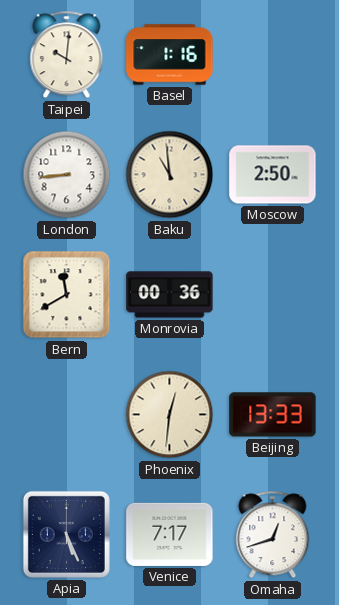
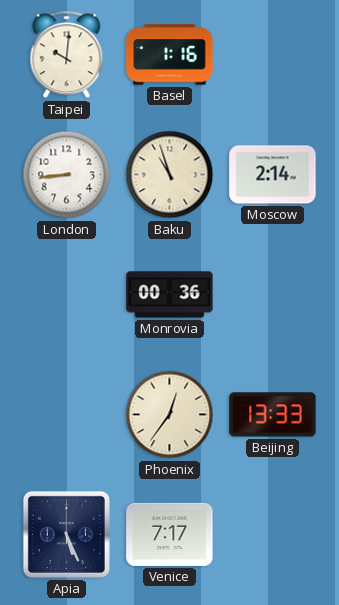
Baku: 10:59 -> 10:57 (170, 175)
Moscow: 2:50 -> 2:14 (273, 175)
Bern: 11:40 -> none (67, 295)
Phoenix: 12:31 -> 12:36 (170, 415)
Omaha: 12:42 -> none (273, 535)
